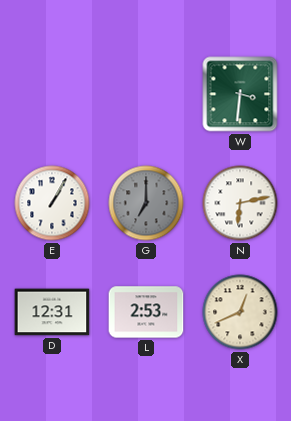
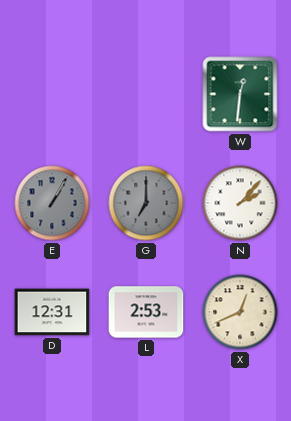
W: 3:31 -> 12:31 (240, 94)
E dial: white -> grey (52, 203)
N: 6:13 -> 2:07 (240, 203)
